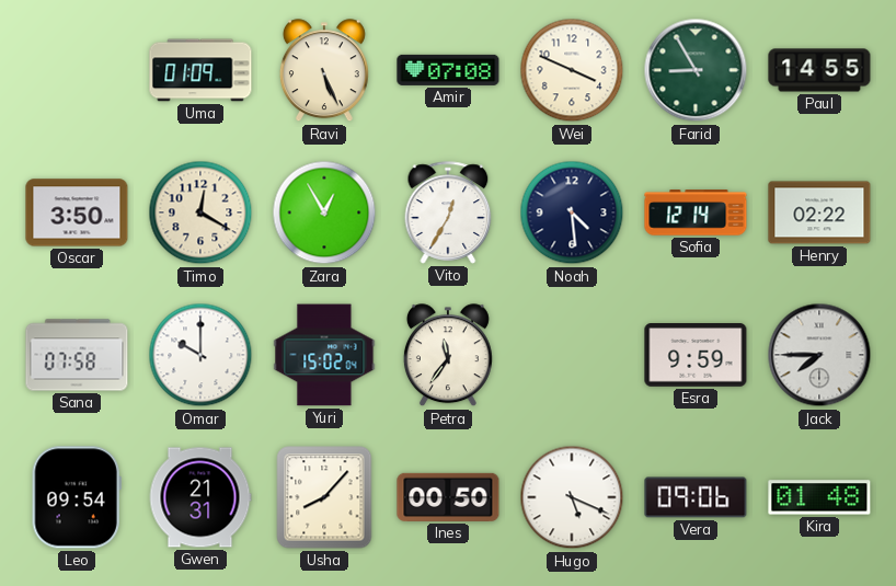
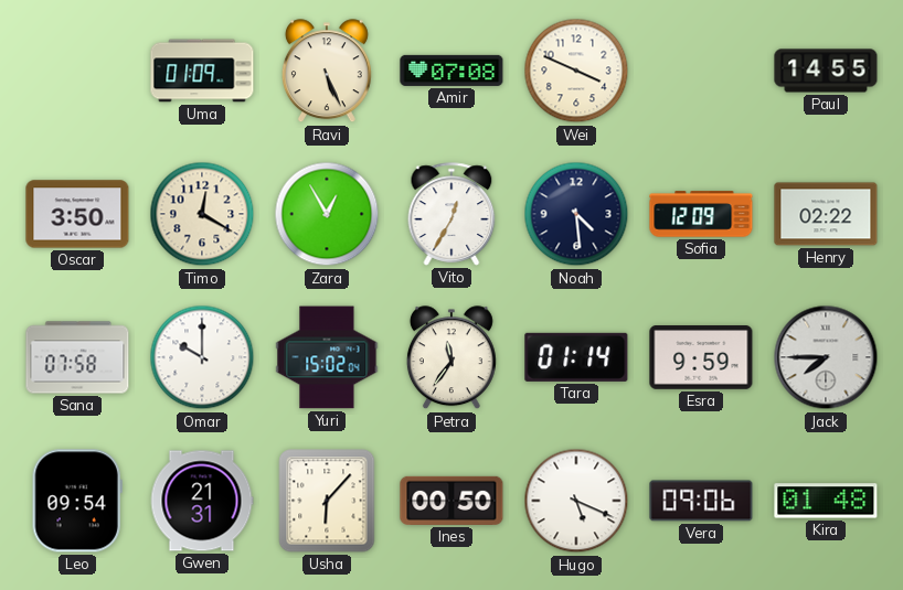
Farid: 8:55 -> none (696, 70)
Sofia: 12:14 -> 12:09 (701, 214)
Tara: none -> 01:14 (576, 357)
Usha: 8:07 -> 6:07 (327, 501)
